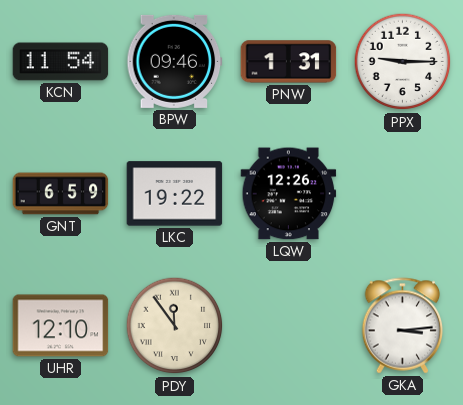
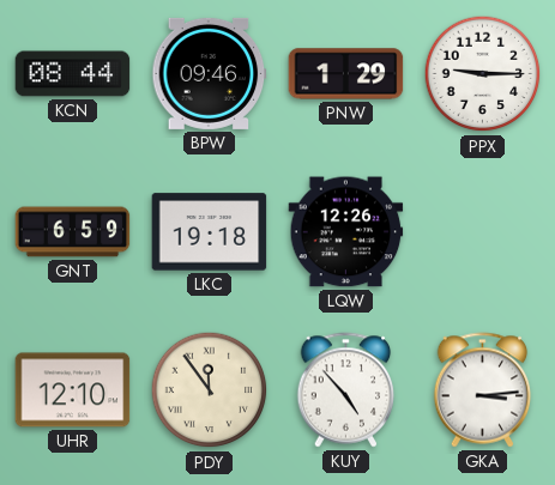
KCN: 11:54 -> 08:44 (73, 74)
PNW: 1:31 -> 1:29 (346, 74)
LKC: 19:22 -> 19:18 (210, 232)
KUY: none -> 4:53 (346, 390)
